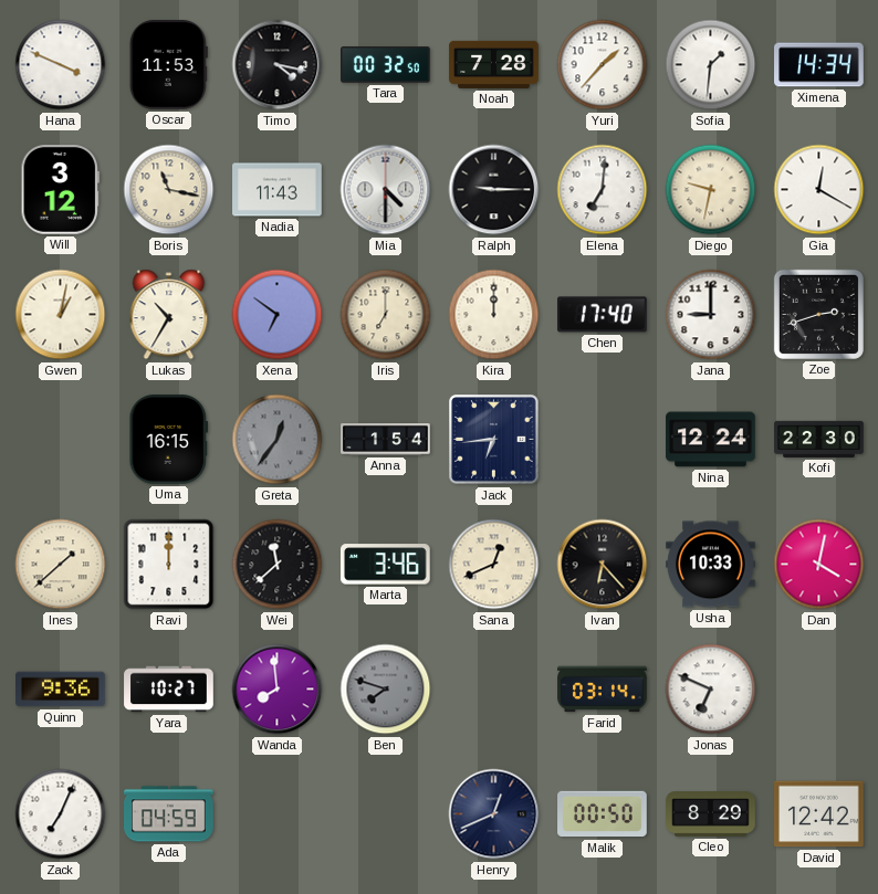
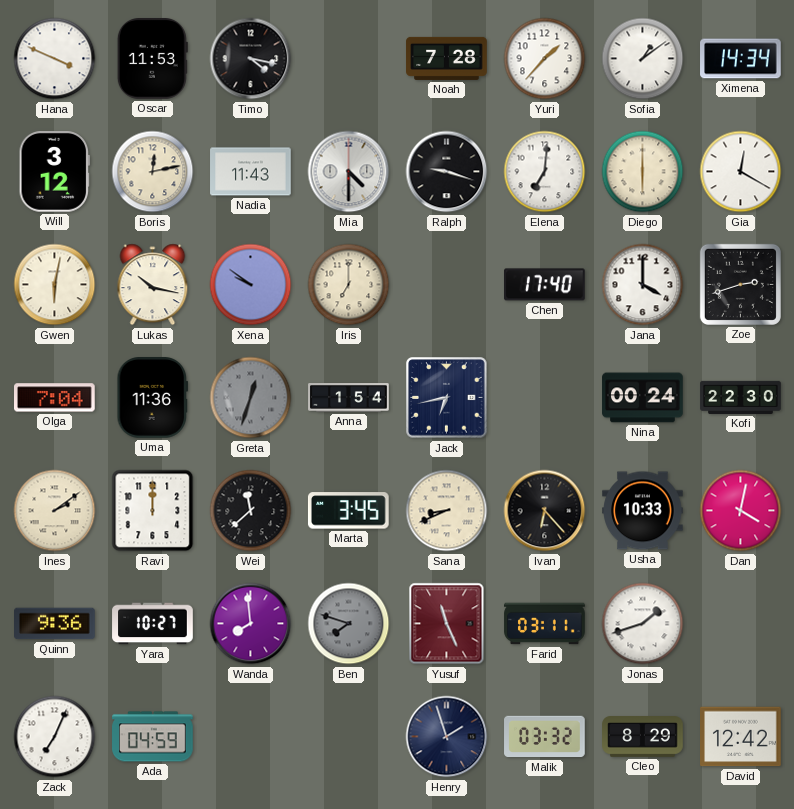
Tara: 00:32 -> none (386, 65)
Sofia: 1:31 -> 1:09 (643, 59)
Boris: 11:17 -> 12:13 (153, 172)
Ralph: 9:15 -> 9:18 (447, 172)
Diego: 9:32 -> 6:00 (643, 172)
Gwen: 1:02 -> 6:02 (55, 285)
Lukas: 10:35 -> 10:17 (153, 285)
Xena: 6:51 -> 9:51 (251, 285)
Kira: 12:00 -> none (494, 315)
Jana: 9:00 -> 4:00 (643, 285)
Olga: none -> 7:04 (55, 398)
Uma: 16:15 -> 11:36 (153, 398)
Greta: 12:36 -> 12:33 (251, 398)
Jack: 6:44 -> 6:43 (447, 398)
Nina: 12:24 -> 00:24 (643, 398)
Ines: 1:38 -> 2:09 (55, 511)
Marta: 3:46 -> 3:45 (349, 511)
Sana: 12:41 -> 8:41 (447, 511)
Yusuf: none -> 11:26 (447, 624)
Farid: 03:14 -> 03:11 (545, 624)
Jonas: 6:49 -> 1:42 (643, 624)
Henry: 12:41 -> 1:57 (447, 737)
Malik: 00:50 -> 03:32 (545, 737)
